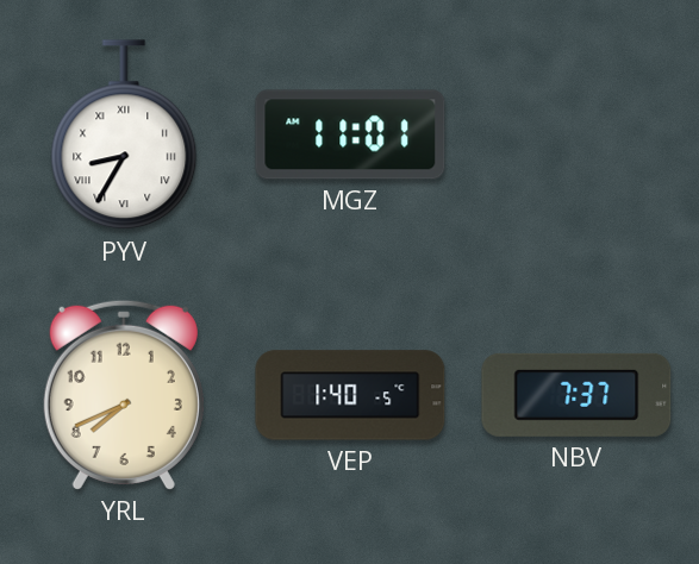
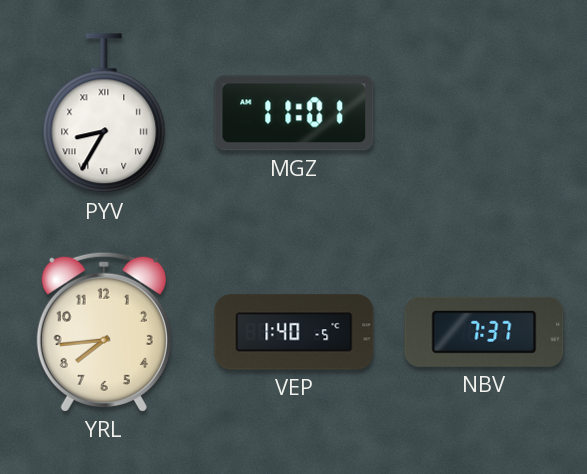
YRL: 7:41 -> 7:44 (104, 332)
